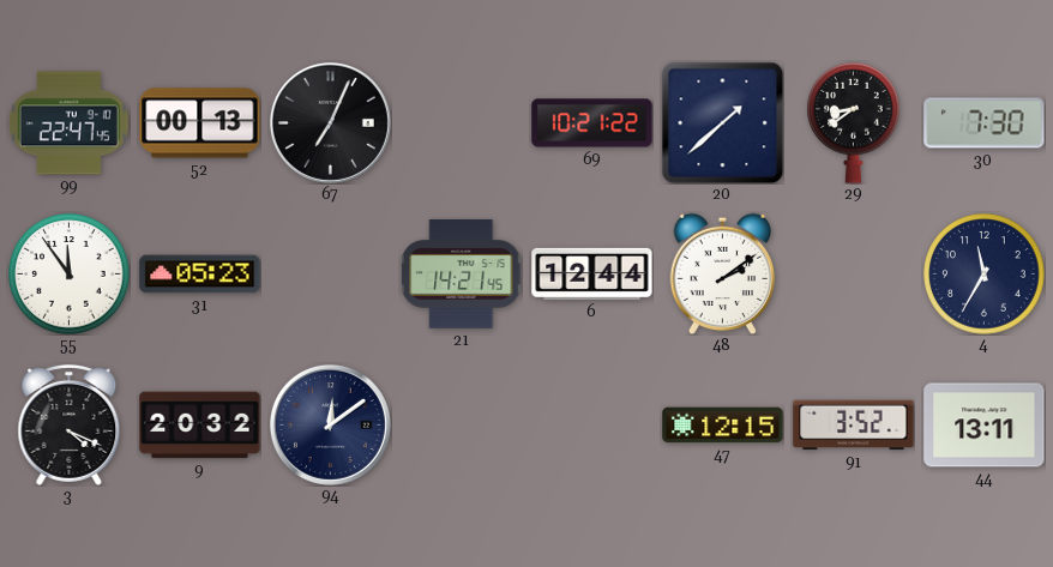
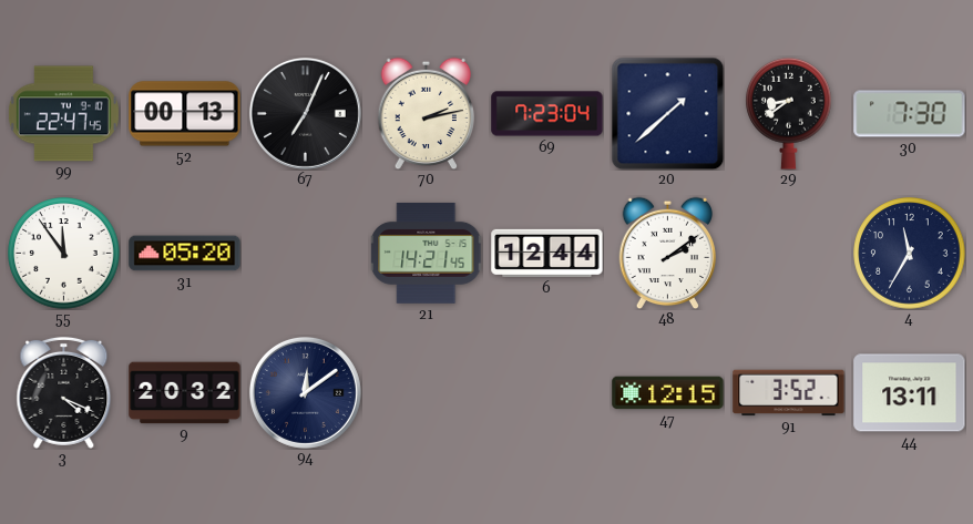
70: none -> 2:13 (427, 113)
69: 10:21 -> 7:23 (547, 114)
31: 05:23 -> 05:20 (185, 254)
